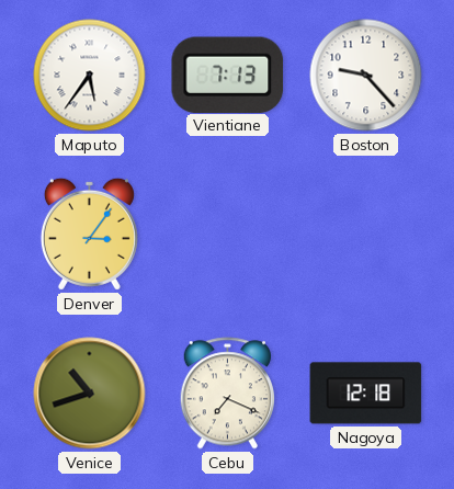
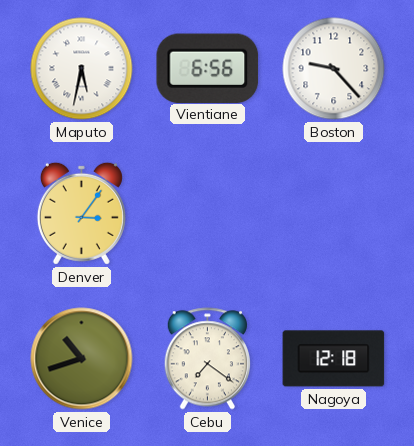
Maputo: 5:36 -> 5:32 (82, 69)
Vientiane: 7:13 -> 6:56 (208, 68)
Cebu: 7:19 -> 7:21 (207, 359)
